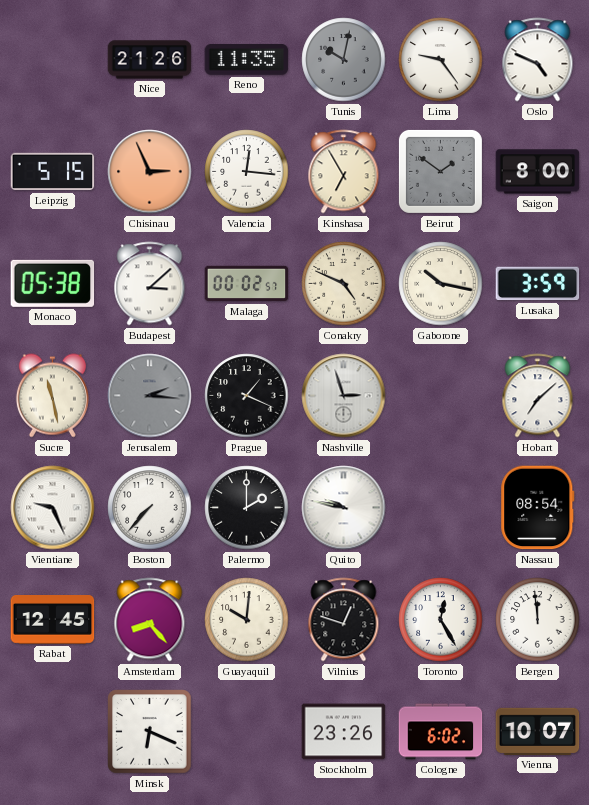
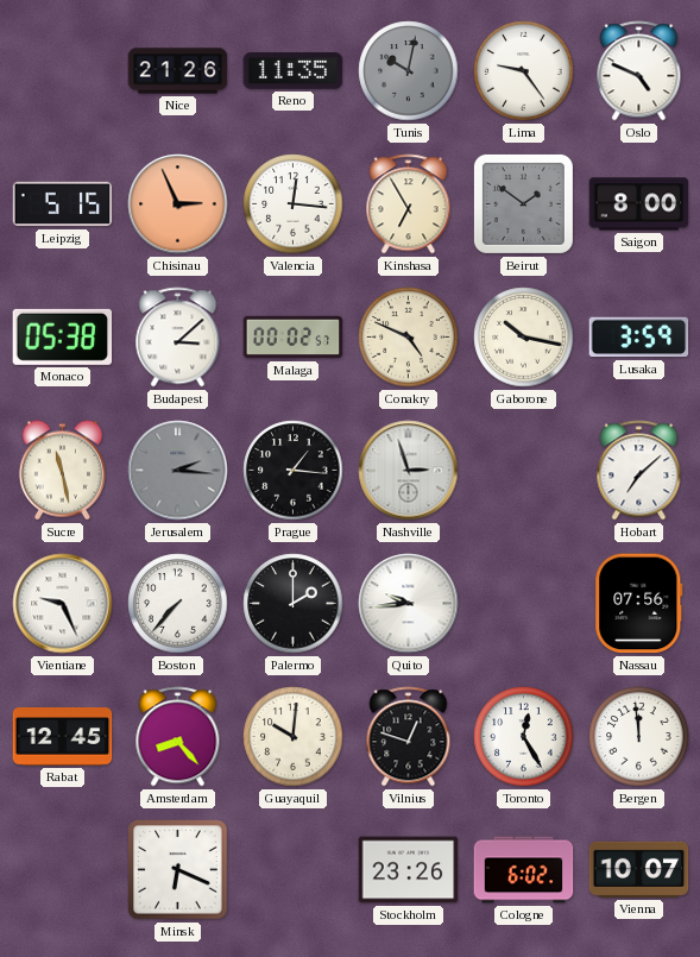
Prague: 1:19 -> 1:16 (294, 471)
Quito: 9:47 -> 9:44 (409, 604)
Nassau: 08:54 -> 07:56 (639, 604)
